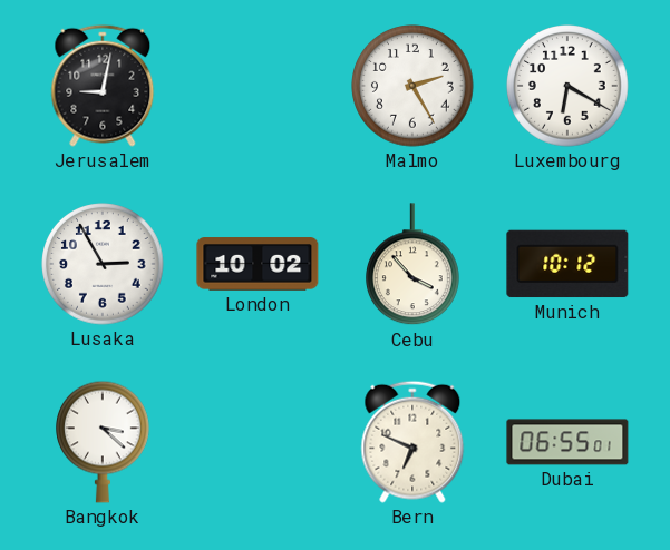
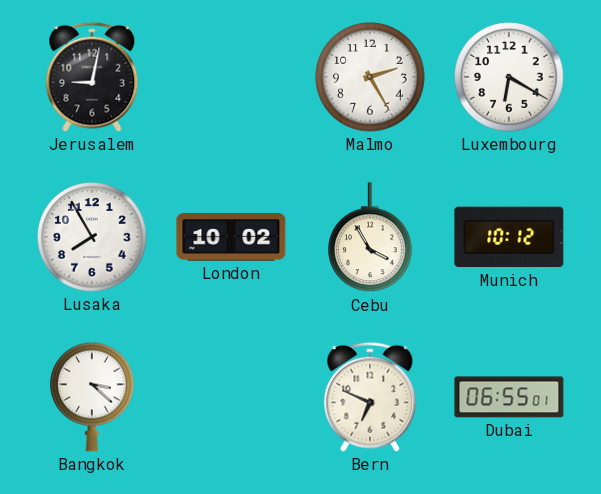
Lusaka: 2:55 -> 7:55 (92, 237)
Cebu: 3:53 -> 3:55 (371, 238)
